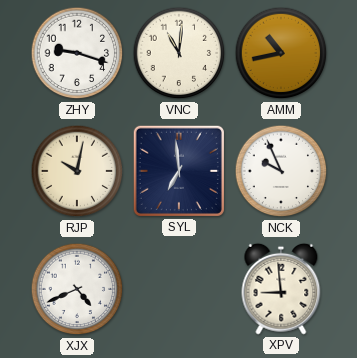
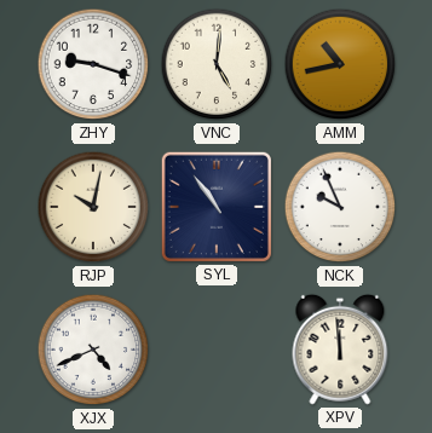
VNC: 11:01 -> 5:01 (217, 64)
SYL: 6:59 -> 10:54 (217, 207)
XPV: 8:59 -> 11:59 (340, 350)
